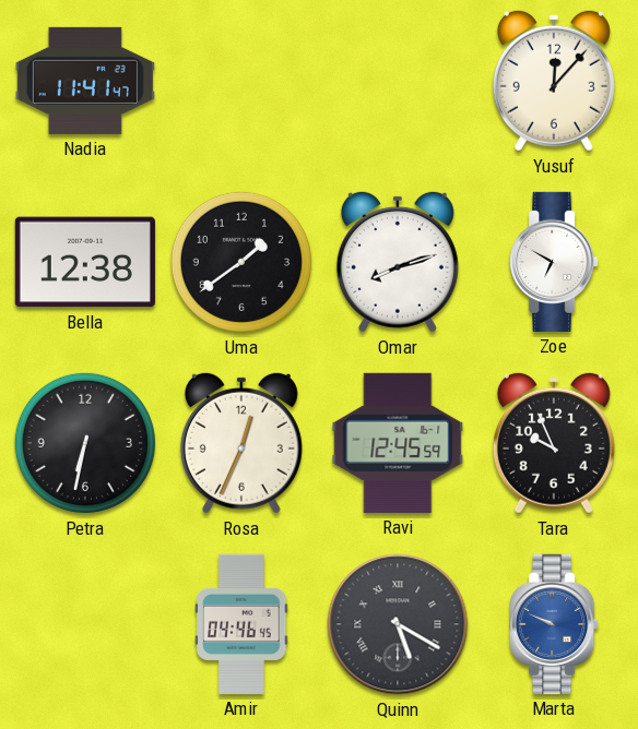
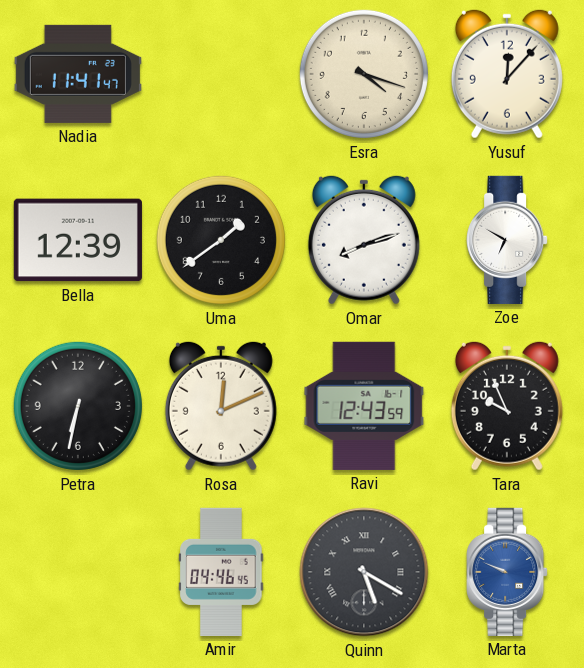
Esra: none -> 4:18 (364, 74)
Bella: 12:38 -> 12:39 (78, 240)
Rosa: 12:34 -> 12:11 (221, 406)
Ravi: 12:45 -> 12:43 (364, 406)
